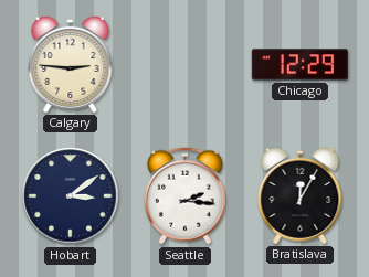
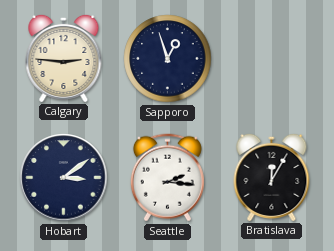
Sapporo: none -> 12:57 (168, 59)
Chicago: 12:29 -> none (299, 65)
